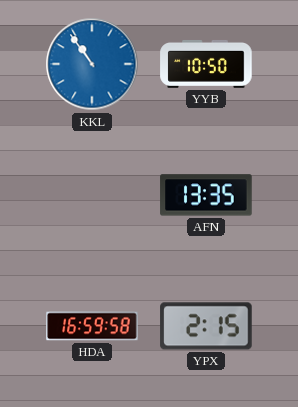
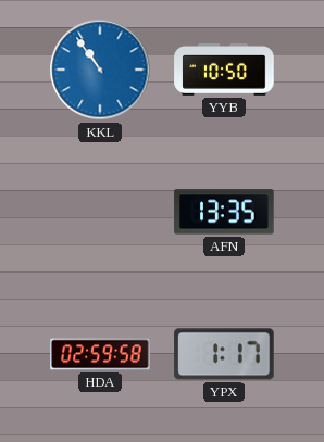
HDA: 16:59 -> 02:59 (100, 354)
YPX: 2:15 -> 1:17 (224, 354)
